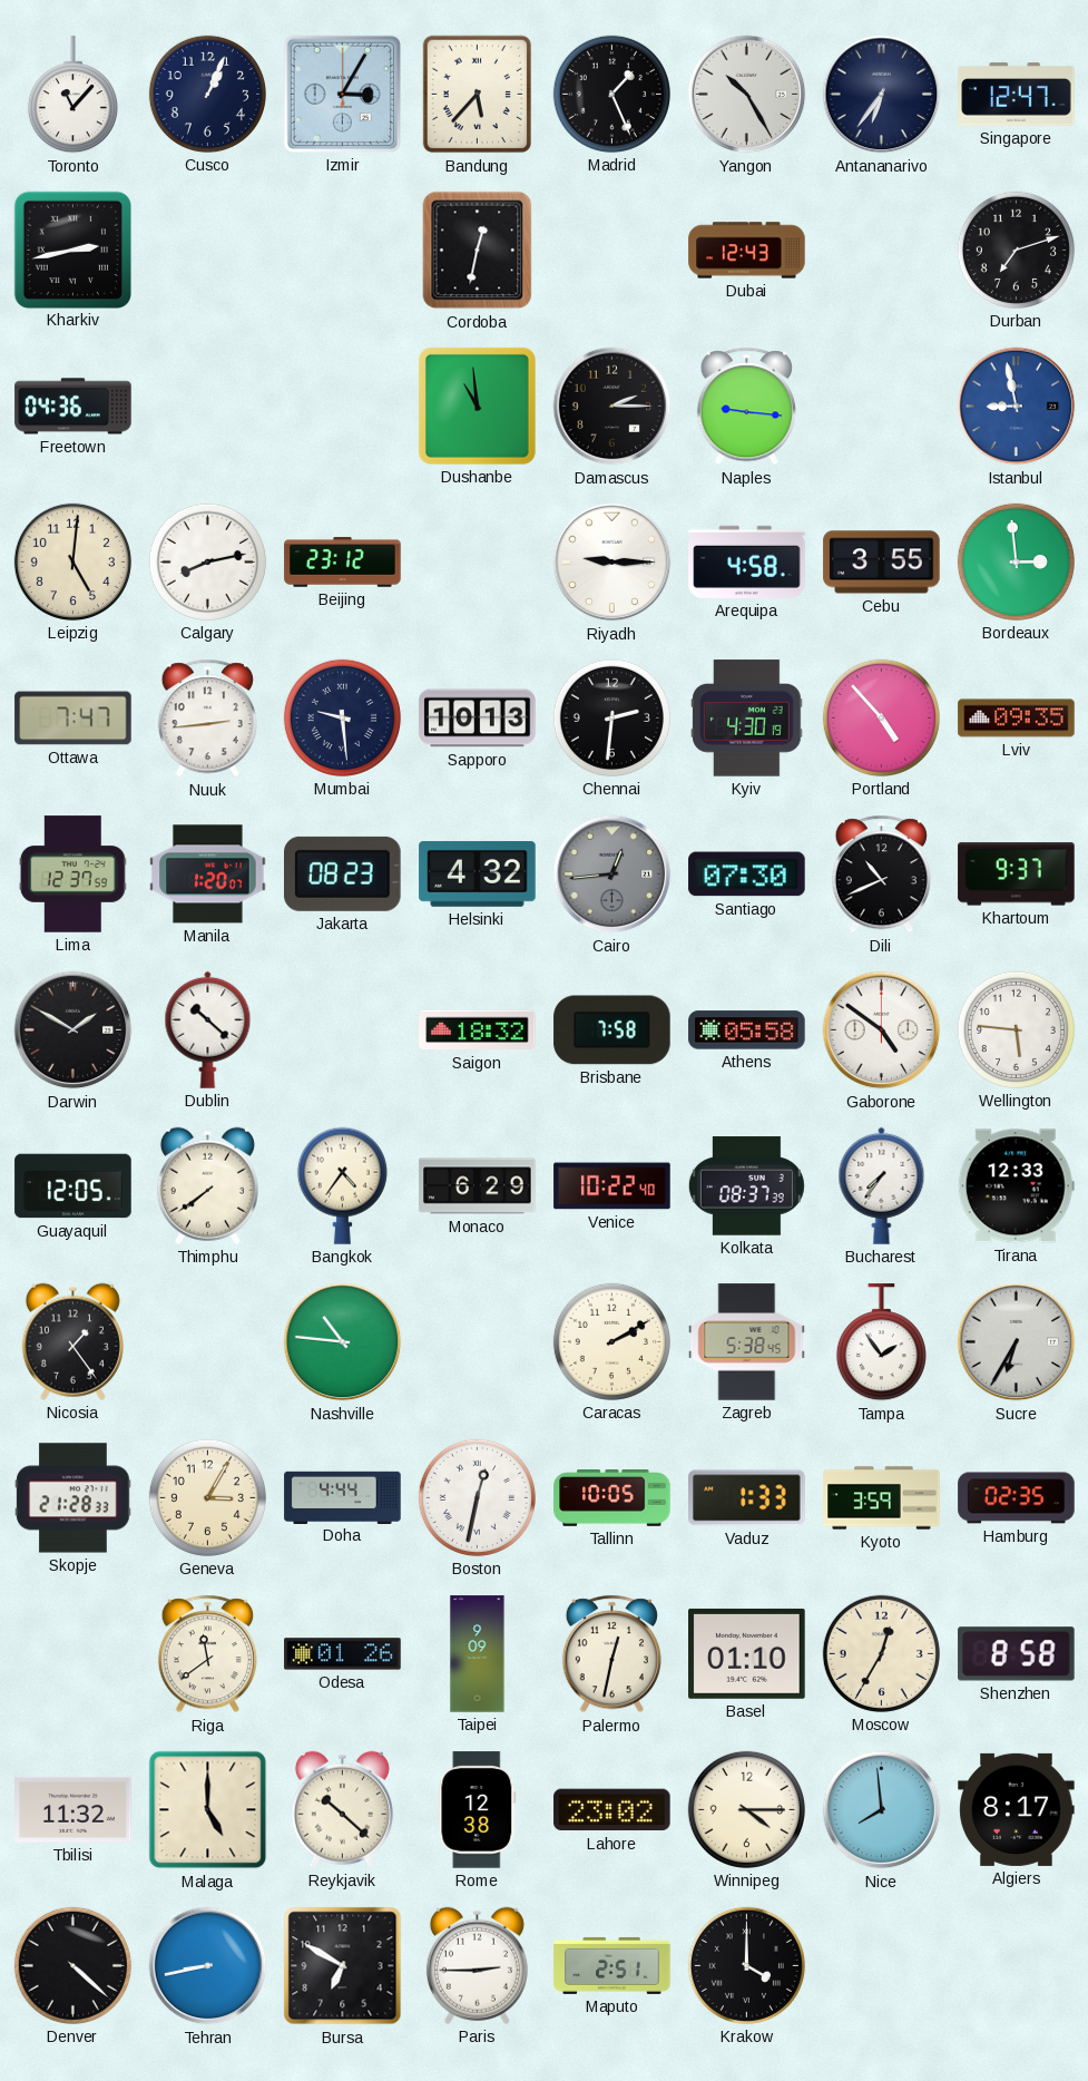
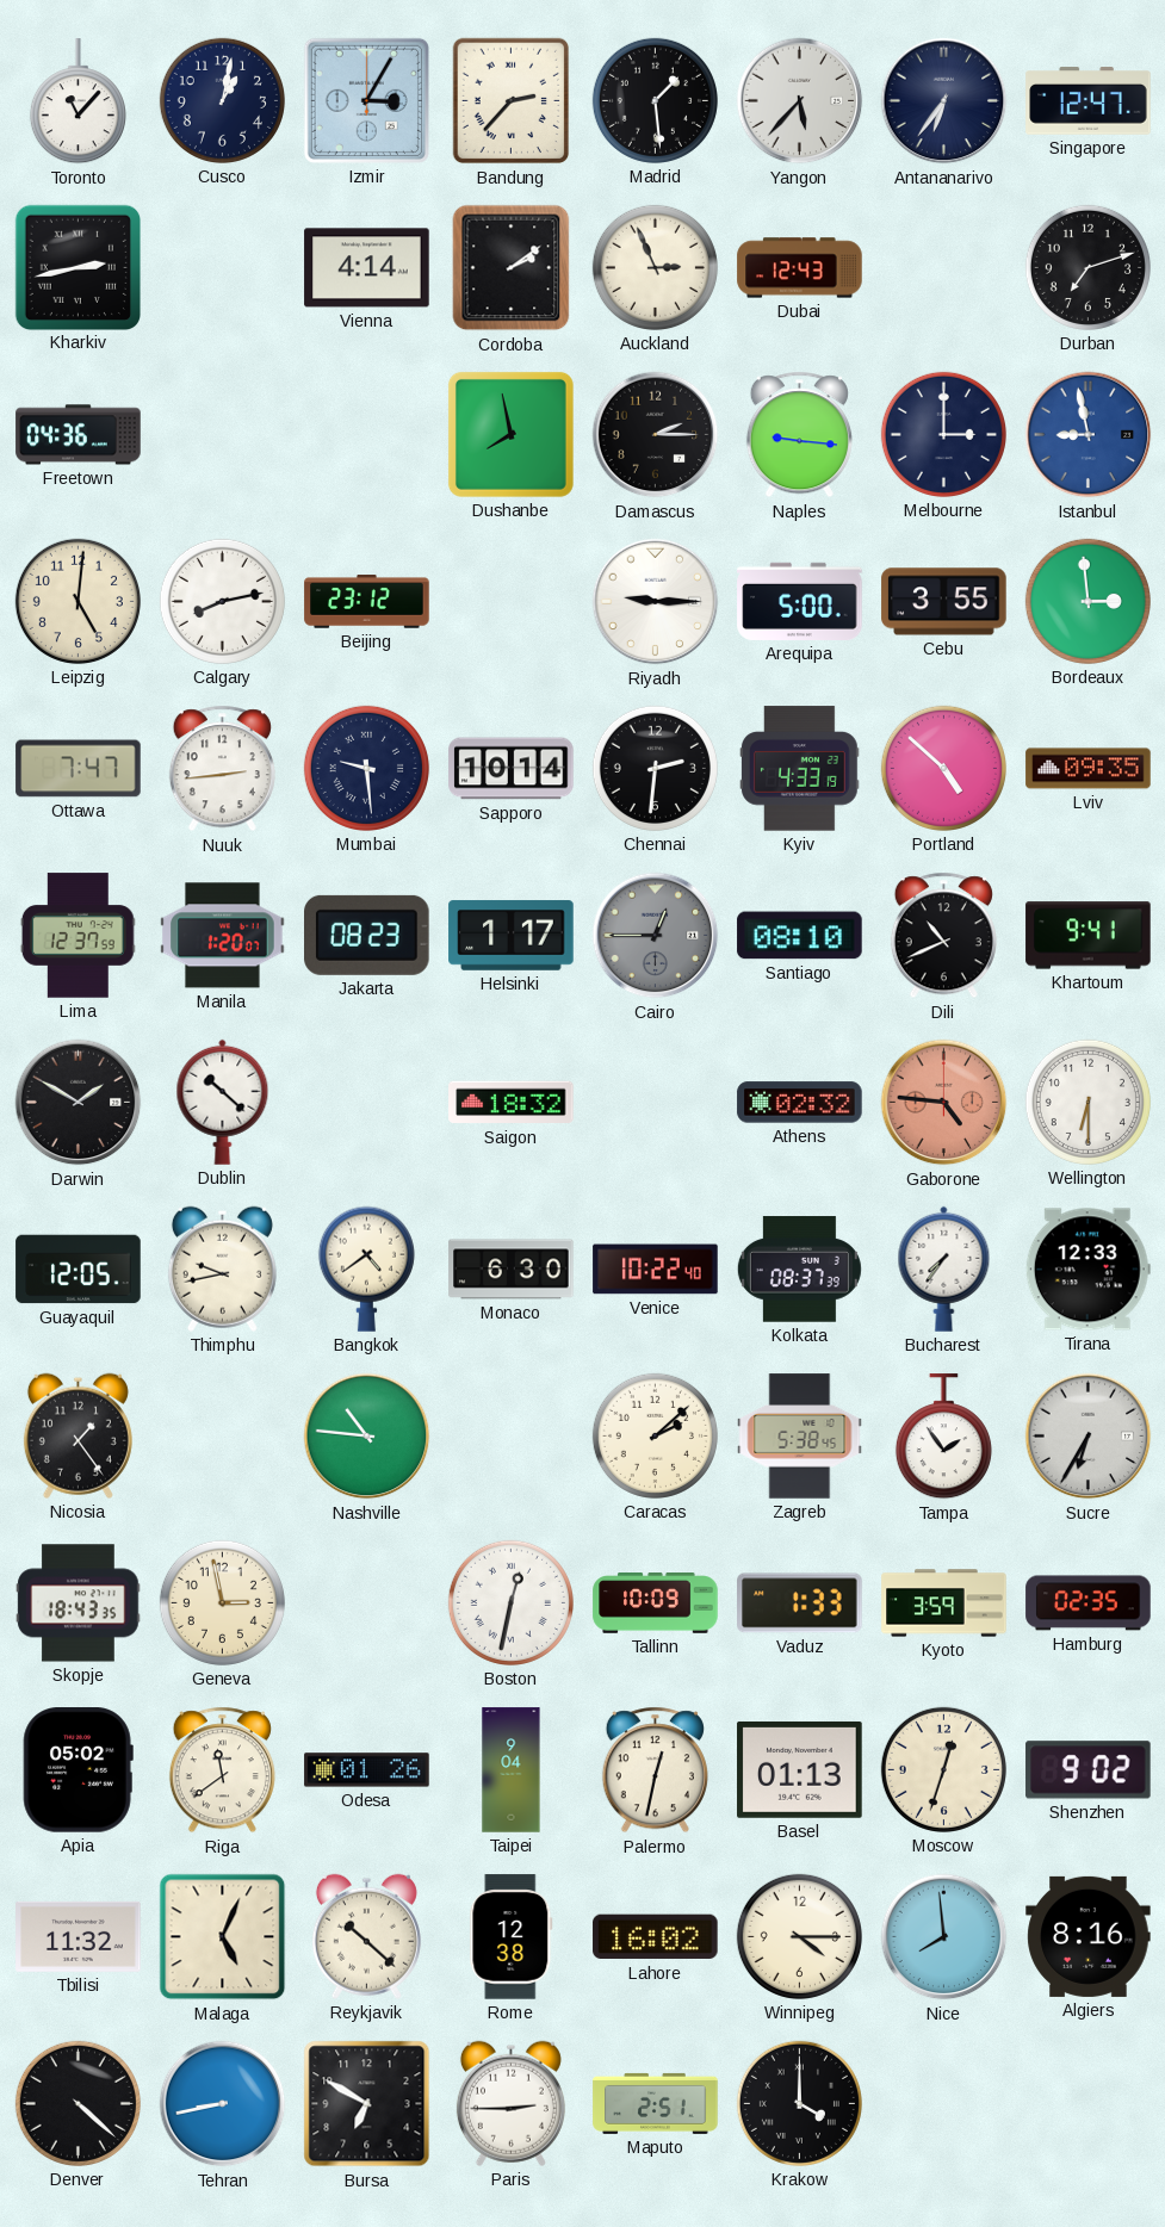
Cusco: 1:04 -> 1:02 (222, 100)
Bandung: 5:37 -> 2:37 (512, 101)
Madrid: 1:26 -> 1:29 (655, 100)
Yangon: 10:25 -> 5:37 (800, 101)
Vienna: none -> 4:14 (367, 268)
Cordoba: 12:32 -> 2:09 (512, 268)
Auckland: none -> 2:56 (655, 267)
Dushanbe: 10:59 -> 7:58 (510, 434)
Melbourne: none -> 3:00 (943, 434)
Arequipa: 4:58 -> 5:00 (800, 601)
Sapporo: 10:13 -> 10:14 (512, 769)
Kyiv: 4:30 -> 4:33 (800, 769)
Portland: 4:53 -> 4:52 (943, 768)
Helsinki: 4:32 -> 1:17 (512, 936)
Cairo: 12:44 -> 12:45 (656, 936)
Santiago: 07:30 -> 08:10 (800, 936)
Khartoum: 9:37 -> 9:41 (1089, 936)
Brisbane: 7:58 -> none (612, 1030)
Athens: 05:58 -> 02:32 (800, 1103)
Gaborone: 4:51 -> 4:46 (944, 1103)
Gaborone dial: white -> salmon (944, 1103)
Wellington: 5:46 -> 6:30 (1087, 1102)
Thimphu: 7:39 -> 9:43 (222, 1268)
Bangkok: 4:36 -> 4:39 (366, 1268)
Monaco: 6:29 -> 6:30 (512, 1270)
Caracas: 2:10 -> 2:08 (655, 1435)
Skopje: 21:28 -> 18:43 (79, 1603)
Geneva: 3:05 -> 2:58 (222, 1602)
Doha: 4:44 -> none (343, 1497)
Tallinn: 10:05 -> 10:09 (656, 1603)
Apia: none -> 05:02 (78, 1770)
Taipei: 9:09 -> 9:04 (512, 1770)
Basel: 01:10 -> 01:13 (800, 1769)
Moscow: 12:35 -> 12:33 (943, 1769)
Shenzhen: 8:58 -> 9:02 (1089, 1770)
Malaga: 5:00 -> 5:04 (223, 1937)
Lahore: 23:02 -> 16:02 (656, 1937)
Algiers: 8:17 -> 8:16 (1089, 1936)
